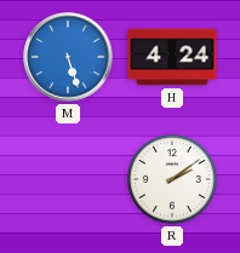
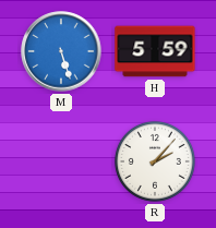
H: 4:24 -> 5:59 (155, 51)
R: 2:09 -> 2:07 (155, 161)
